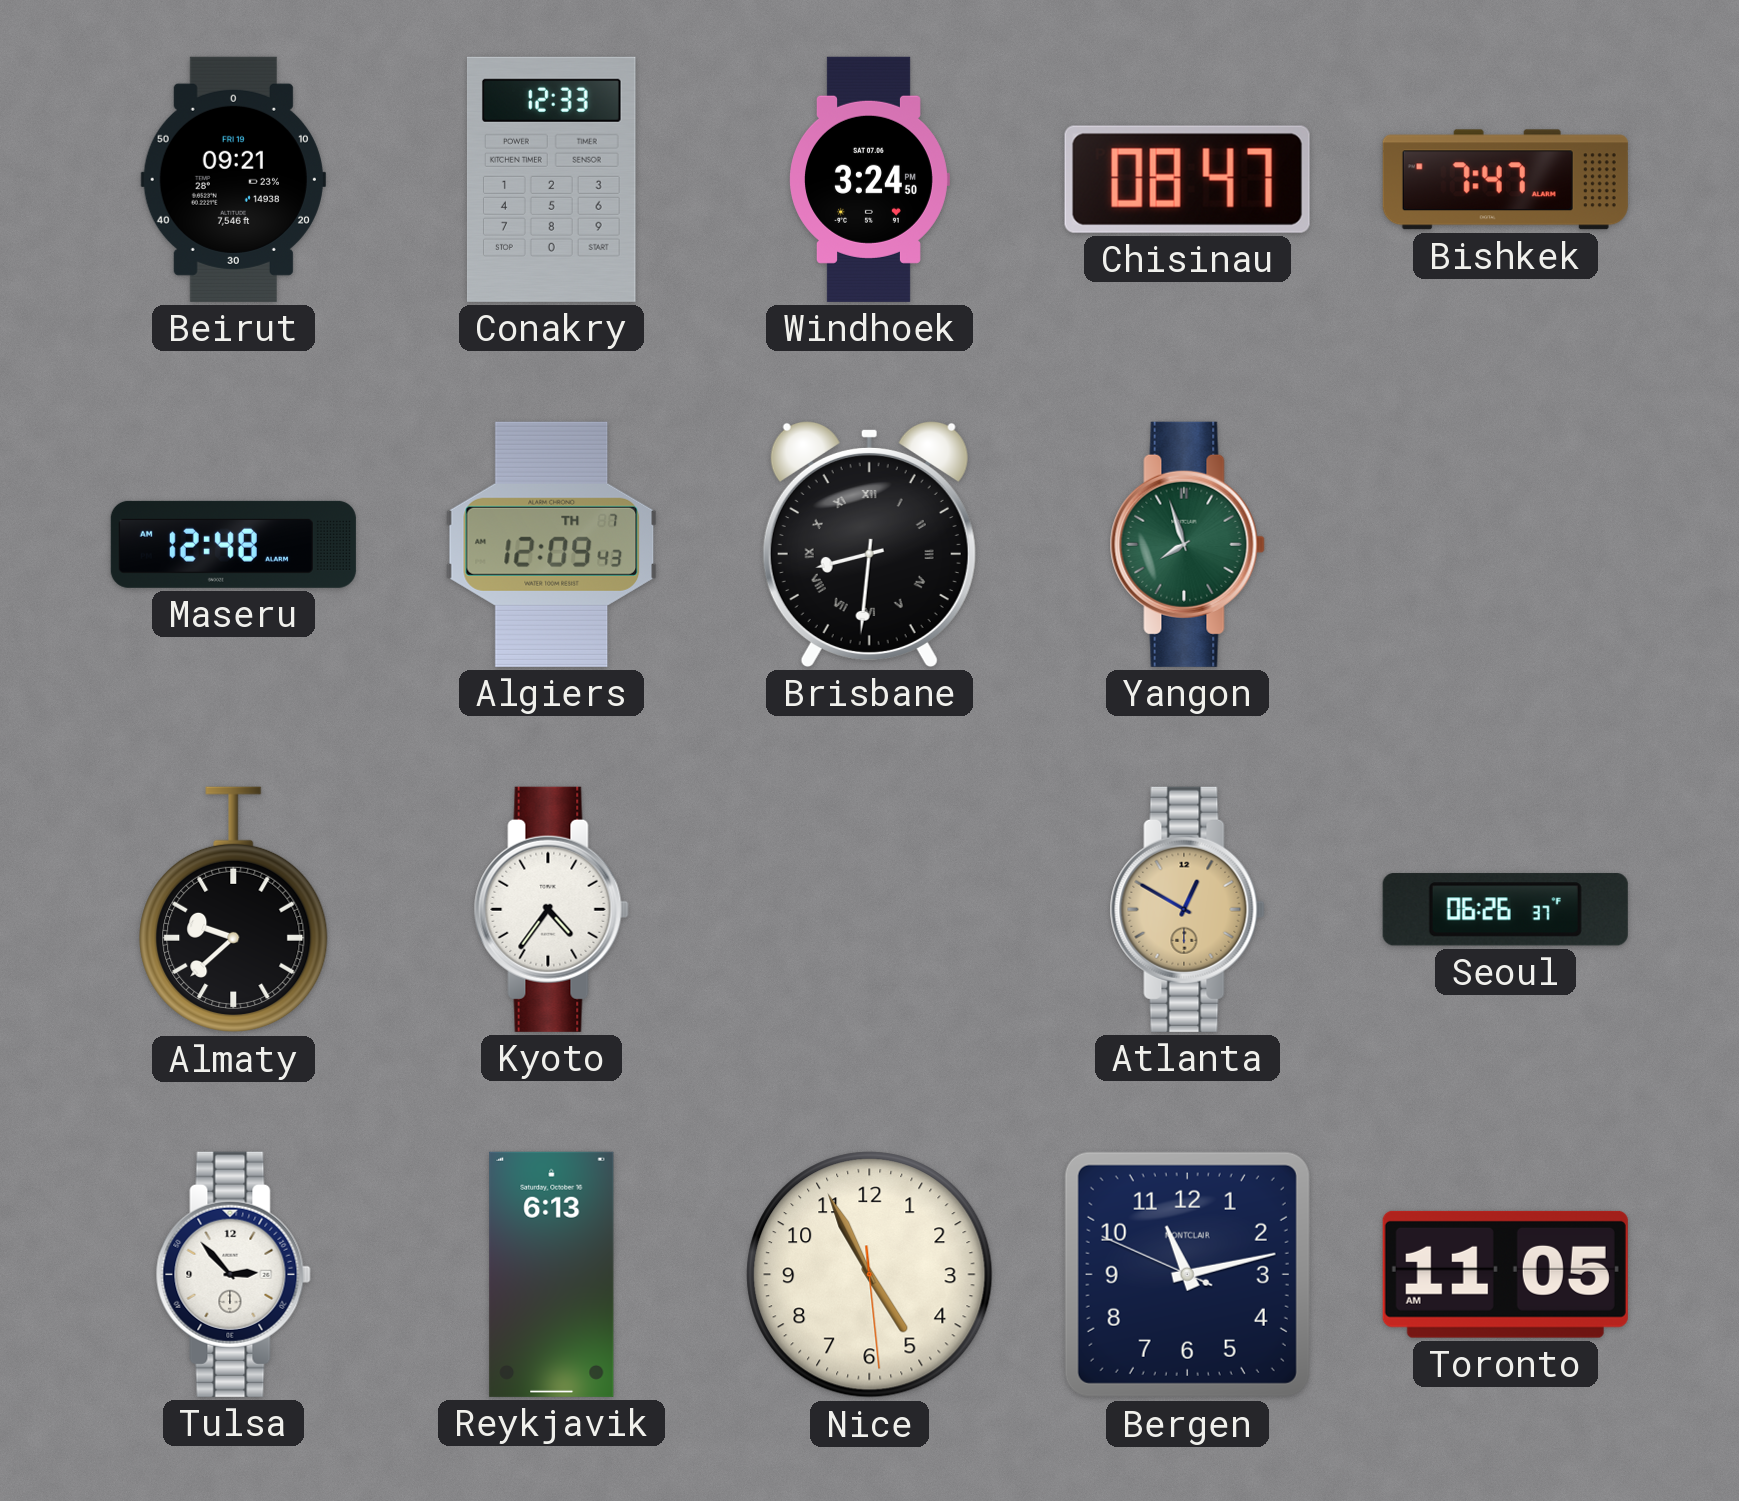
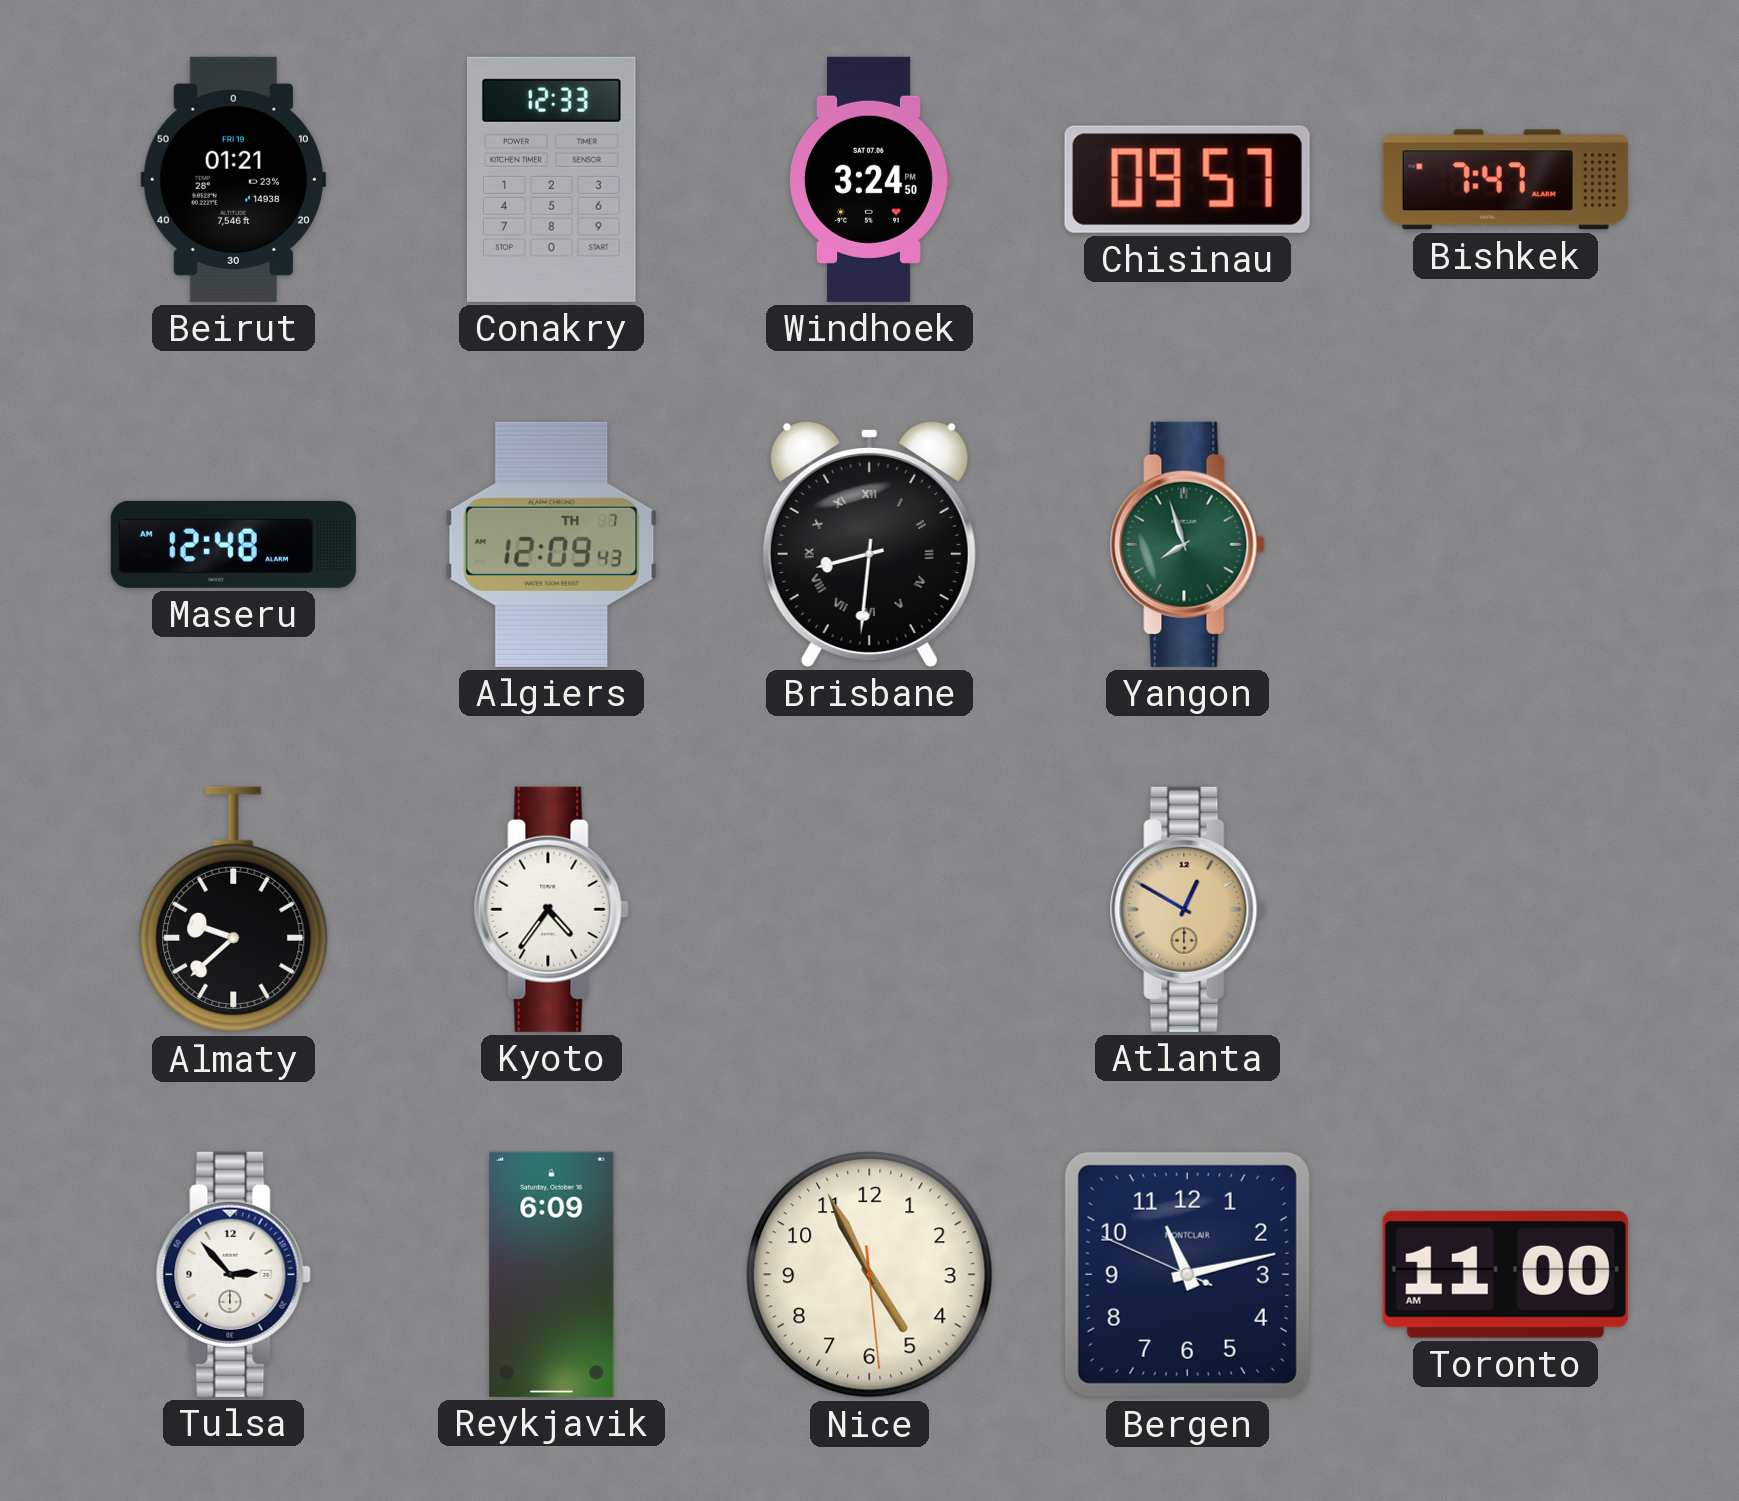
Beirut: 09:21 -> 01:21 (233, 179)
Chisinau: 08:47 -> 09:57 (1187, 179)
Seoul: 06:26 -> none (1505, 910)
Reykjavik: 6:13 -> 6:09 (552, 1274)
Toronto: 11:05 -> 11:00 (1505, 1274)
